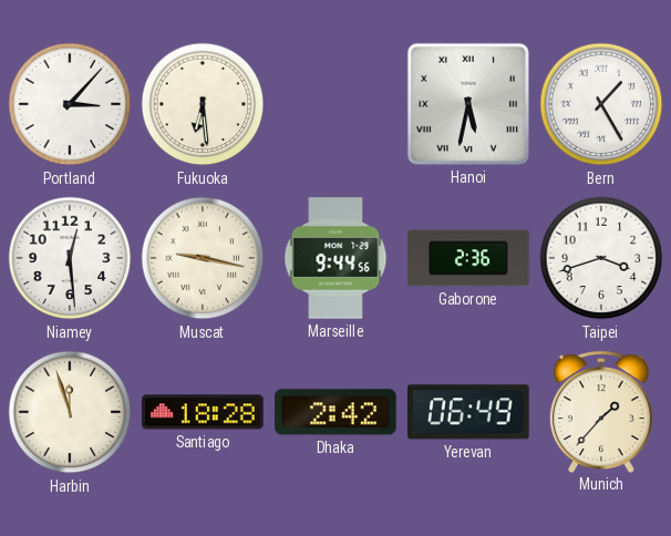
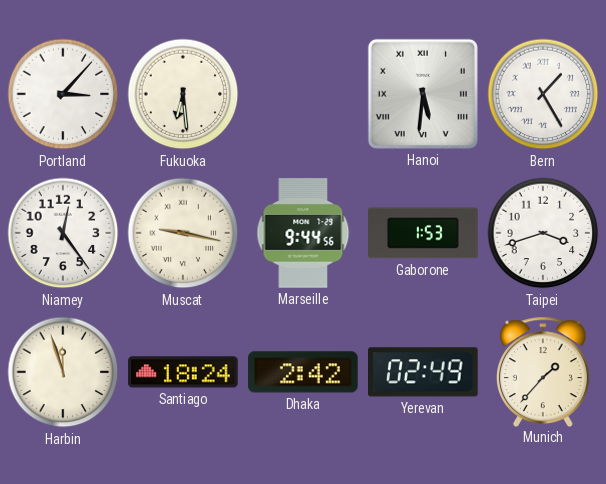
Hanoi: 5:32 -> 5:31 (423, 94)
Niamey: 12:29 -> 12:24 (63, 233)
Gaborone: 2:36 -> 1:53 (423, 233)
Santiago: 18:28 -> 18:24 (183, 372)
Yerevan: 06:49 -> 02:49 (424, 372)
